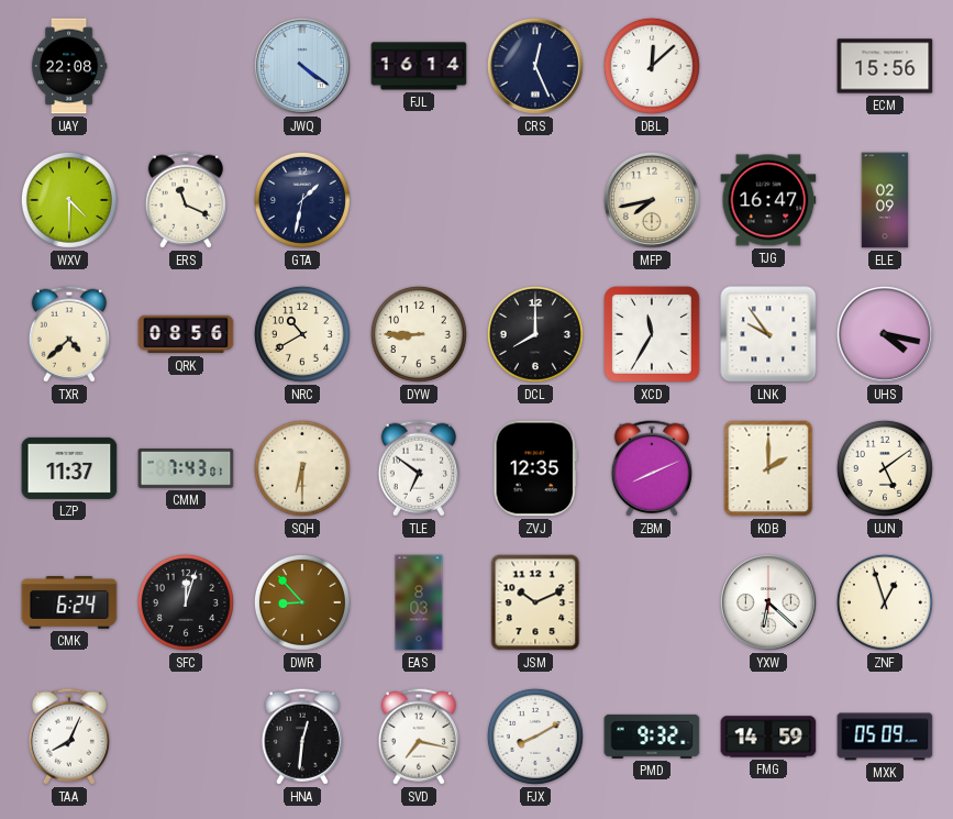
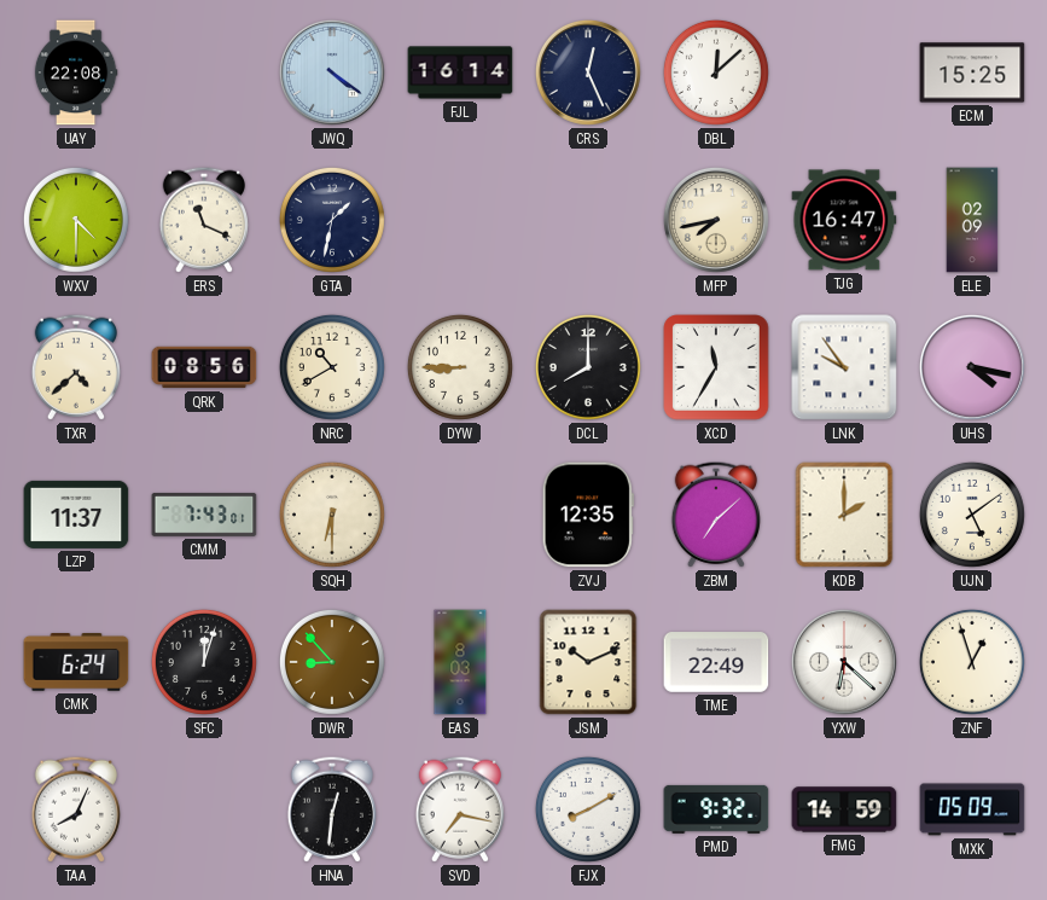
ECM: 15:56 -> 15:25 (972, 72)
TLE: 6:51 -> none (419, 468)
ZBM: 8:11 -> 7:08 (716, 515)
TME: none -> 22:49 (716, 662)
